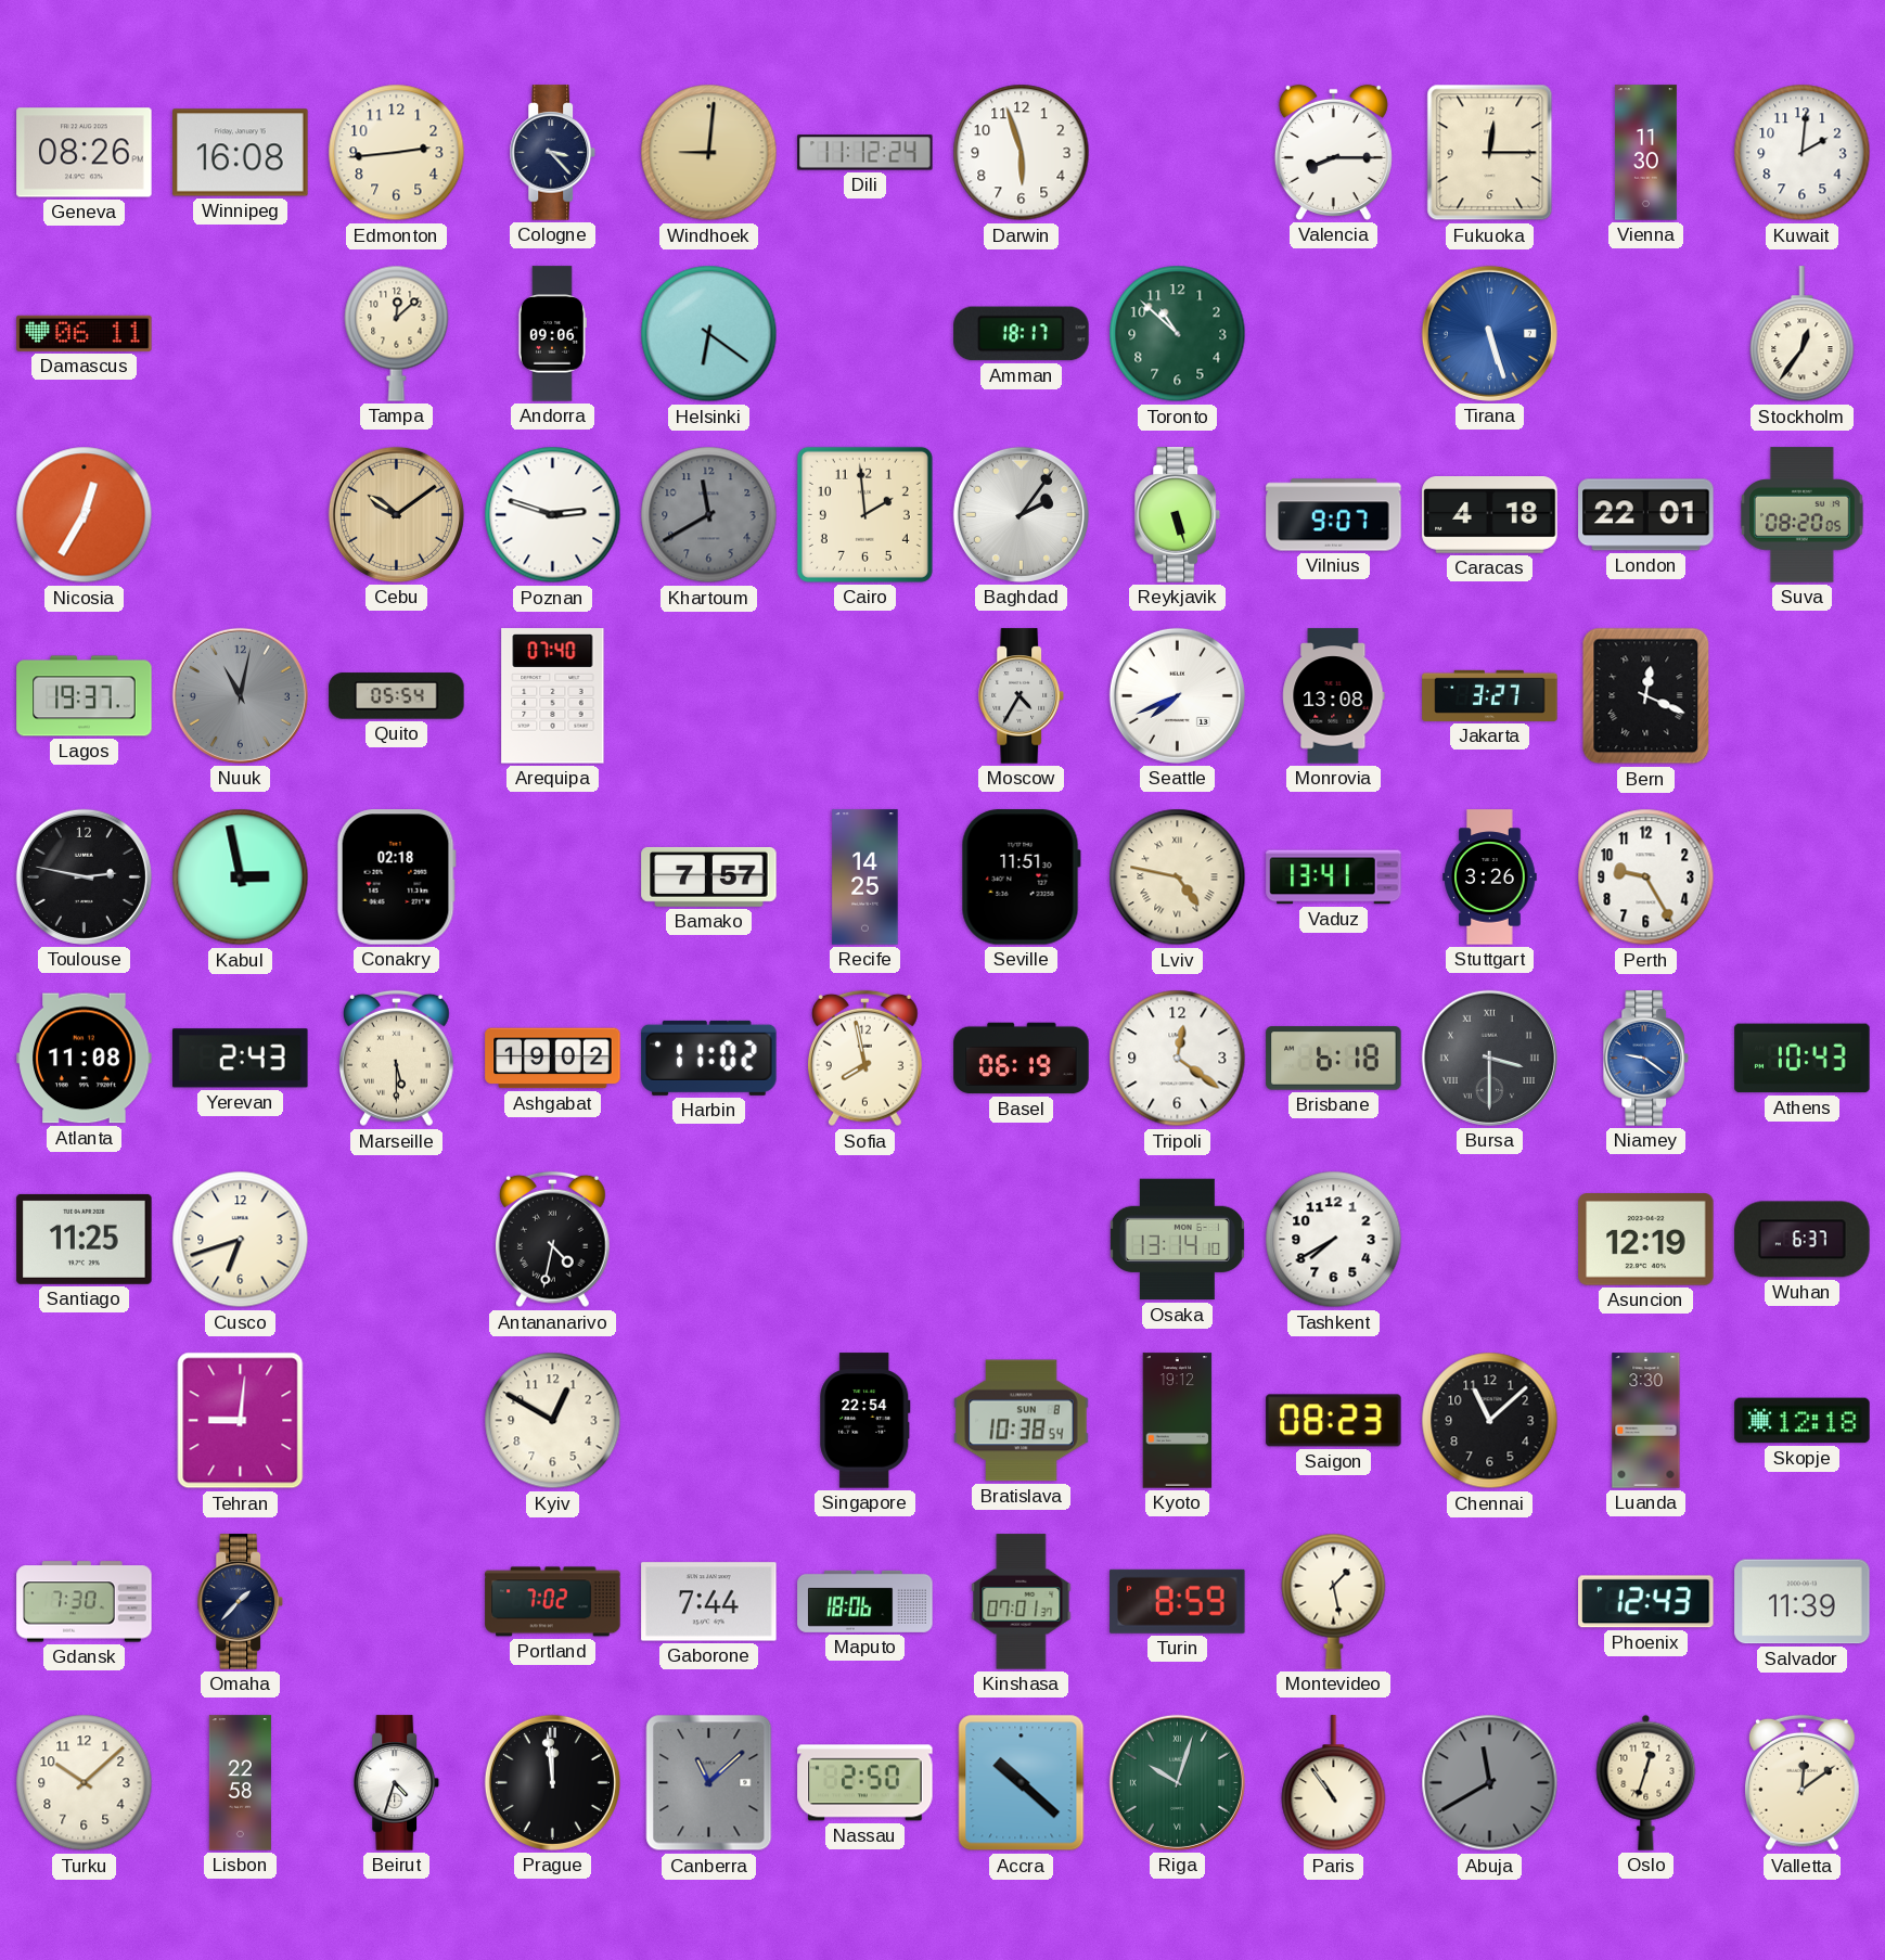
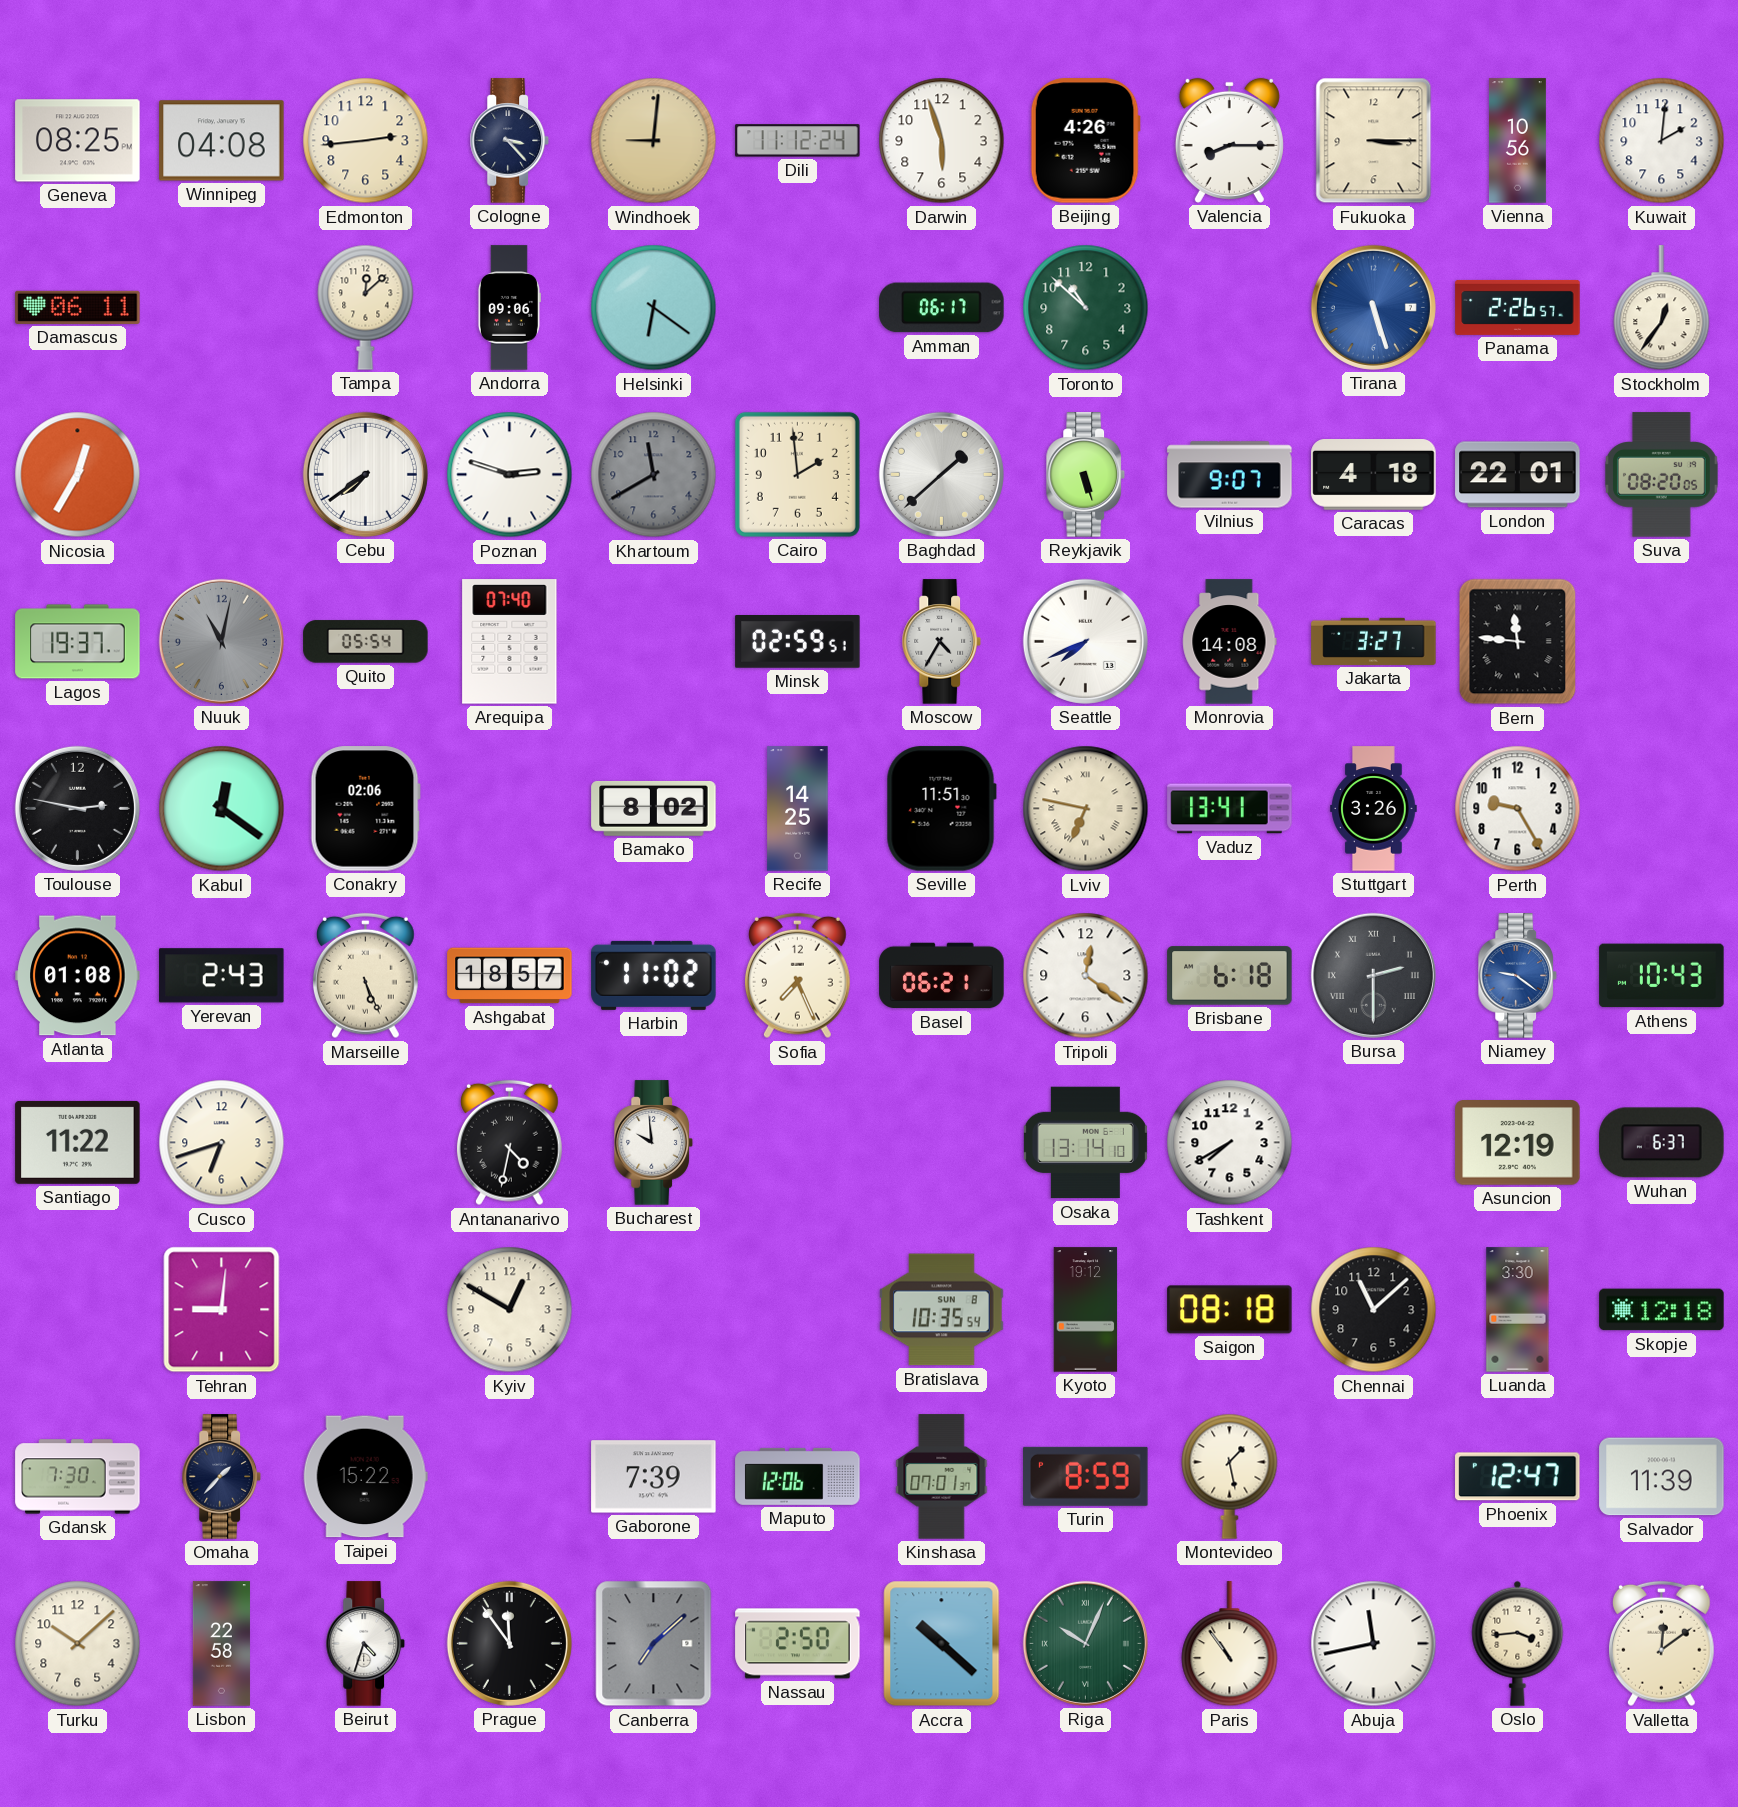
Geneva: 08:26 -> 08:25 (78, 141)
Winnipeg: 16:08 -> 04:08 (222, 141)
Beijing: none -> 4:26 (1085, 141)
Fukuoka: 12:15 -> 3:15 (1374, 141)
Vienna: 11:30 -> 10:56 (1517, 141)
Amman: 18:17 -> 06:17 (942, 308)
Panama: none -> 2:26 (1518, 307)
Cebu: 10:09 -> 7:39 (365, 474)
Cebu dial: champagne -> white (365, 474)
Baghdad: 2:06 -> 1:38 (941, 474)
Minsk: none -> 02:59 (798, 642)
Monrovia: 13:08 -> 14:08 (1230, 642)
Bern: 12:19 -> 11:46 (1518, 642)
Kabul: 2:58 -> 12:21 (222, 809)
Conakry: 02:18 -> 02:06 (365, 809)
Bamako: 7:57 -> 8:02 (654, 808)
Lviv: 4:47 -> 6:47 (1086, 809)
Atlanta: 11:08 -> 01:08 (78, 976)
Marseille: 5:30 -> 5:26 (365, 976)
Ashgabat: 19:02 -> 18:57 (510, 976)
Sofia: 7:58 -> 7:26 (797, 976)
Basel: 06:19 -> 06:21 (942, 976)
Bursa: 3:30 -> 2:30 (1373, 975)
Santiago: 11:25 -> 11:22 (78, 1142)
Bucharest: none -> 9:59 (654, 1143)
Singapore: 22:54 -> none (865, 1421)
Bratislava: 10:38 -> 10:35 (942, 1310)
Saigon: 08:23 -> 08:18 (1230, 1310)
Taipei: none -> 15:22 (365, 1477)
Portland: 7:02 -> none (553, 1602)
Gaborone: 7:44 -> 7:39 (654, 1477)
Maputo: 18:06 -> 12:06 (798, 1476)
Phoenix: 12:43 -> 12:47 (1518, 1477)
Prague: 11:59 -> 11:54 (509, 1643)
Canberra: 11:08 -> 7:08 (654, 1644)
Riga: 10:03 -> 10:04 (1085, 1643)
Abuja: 11:40 -> 11:43 (1374, 1644)
Abuja dial: grey -> white (1374, 1644)
Oslo: 12:33 -> 3:44 (1518, 1643)
